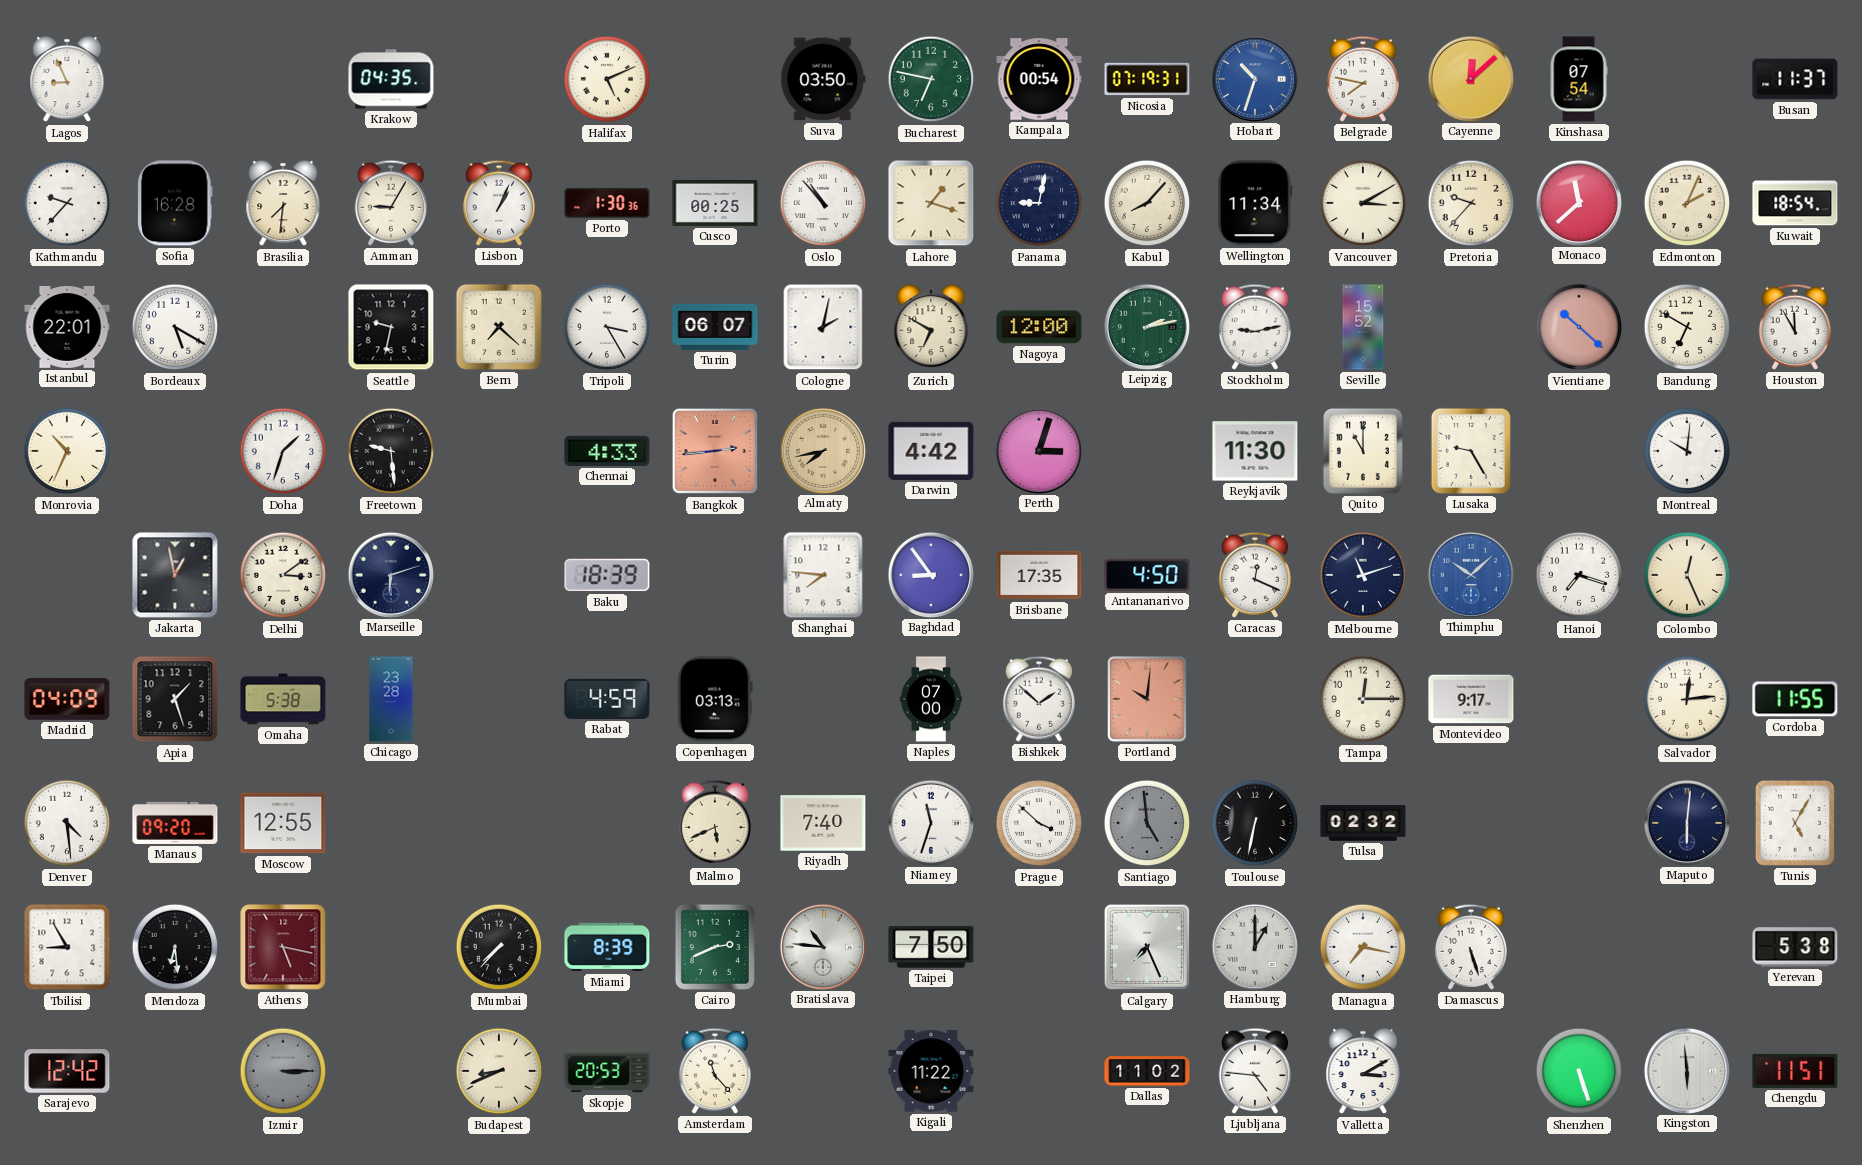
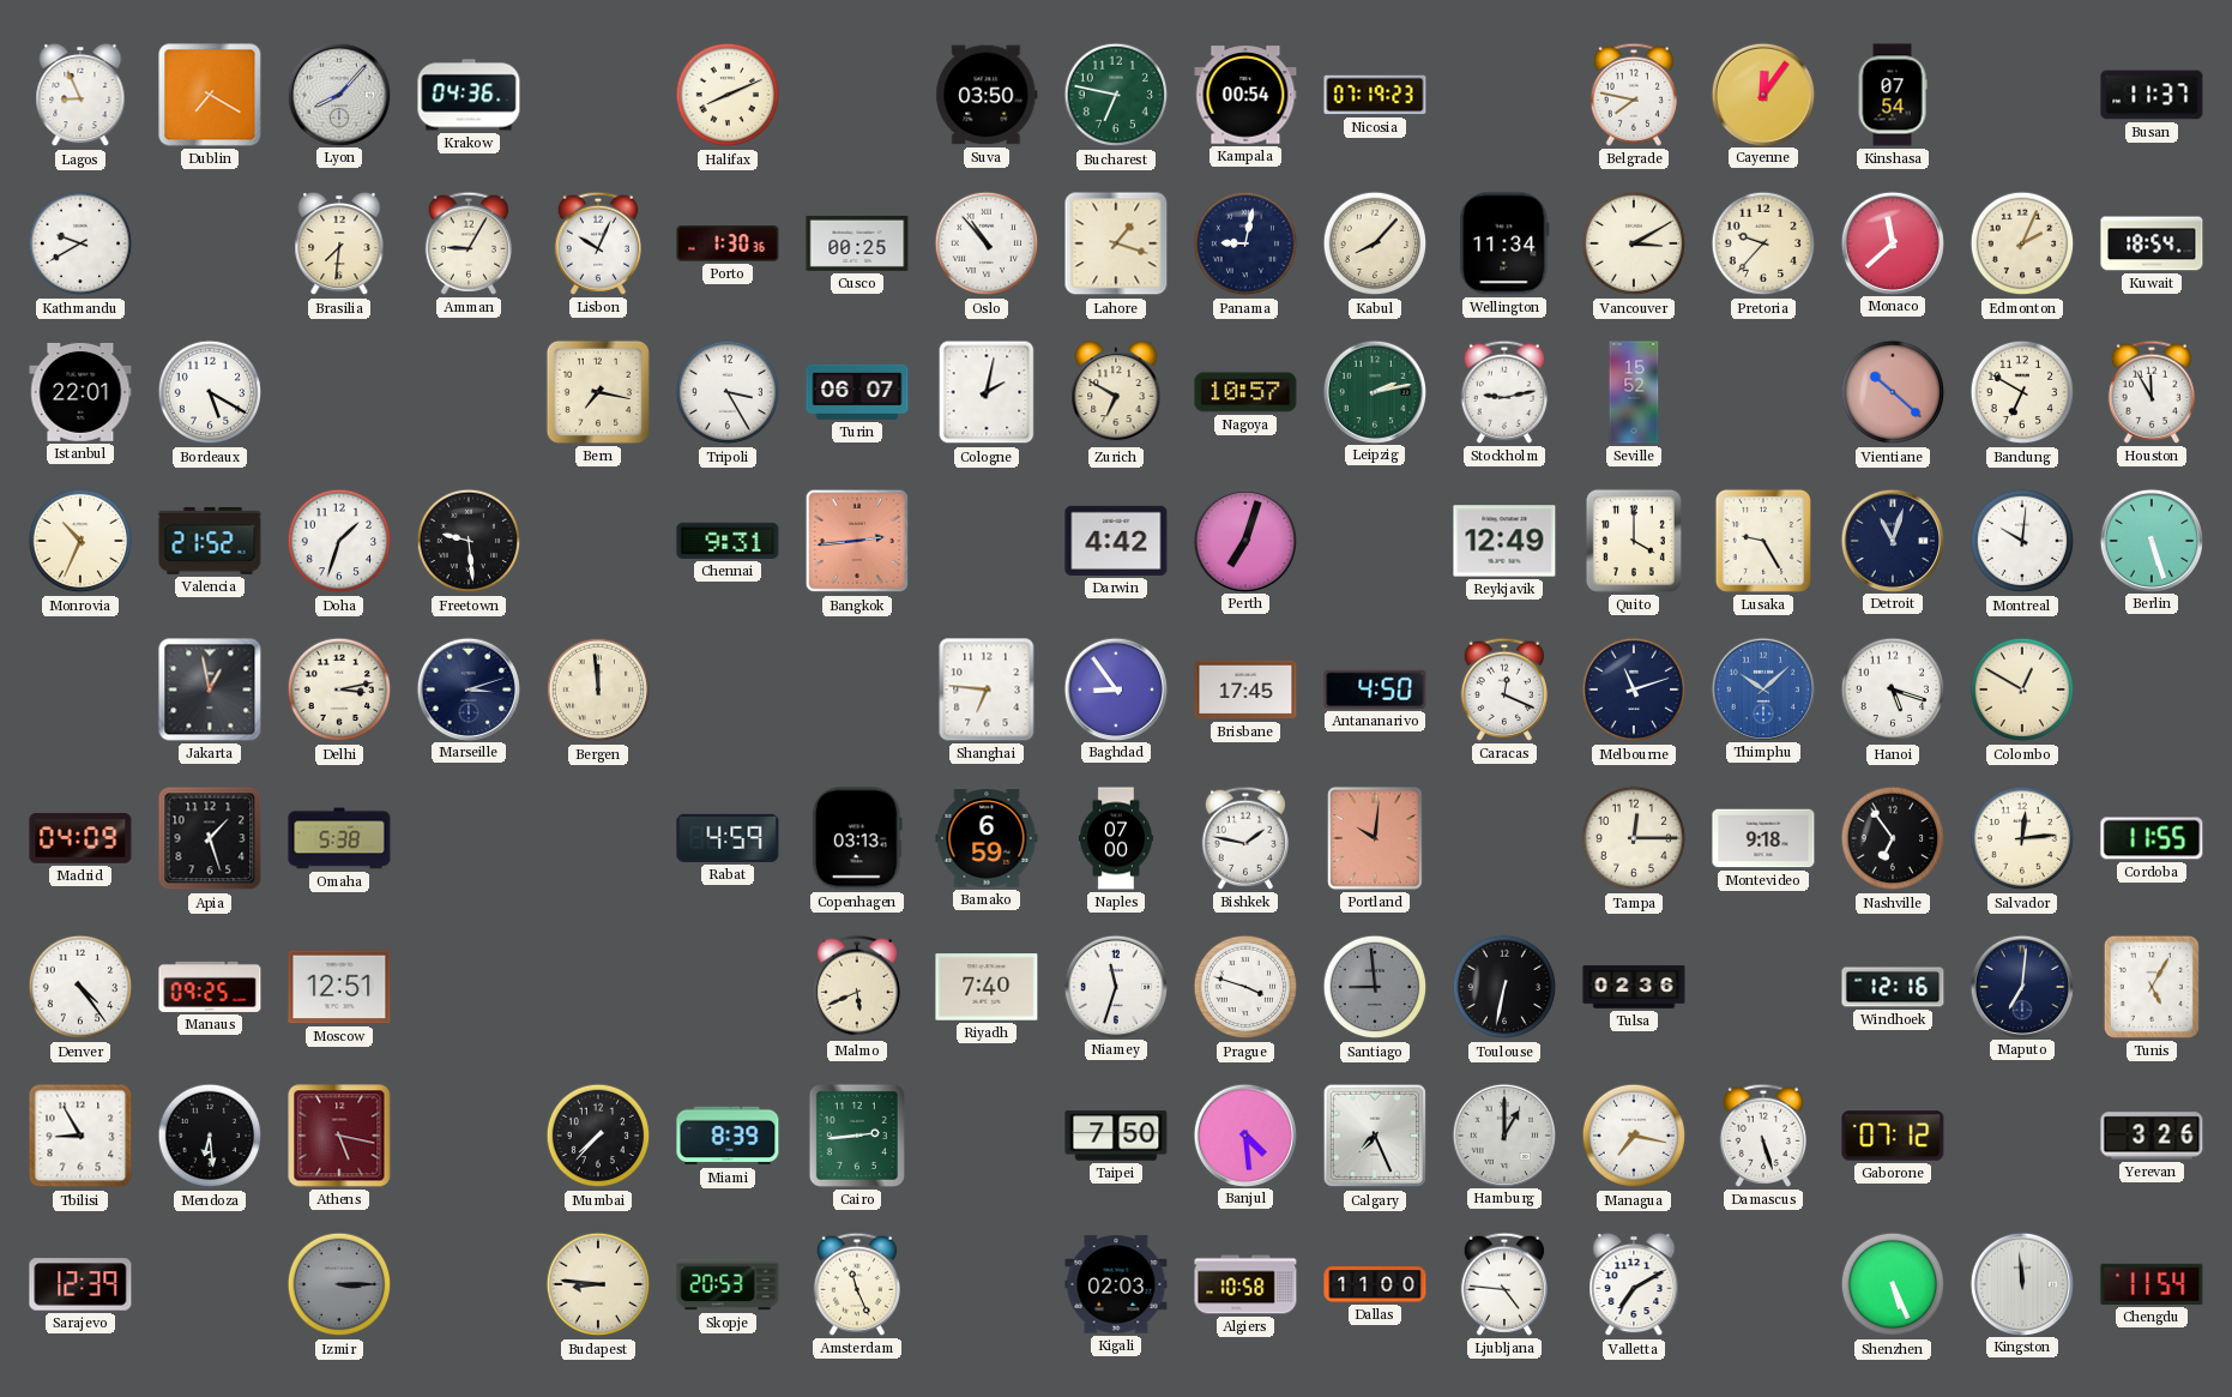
Dublin: none -> 7:20 (210, 95)
Lyon: none -> 8:07 (338, 94)
Krakow: 04:35 -> 04:36 (469, 95)
Halifax: 5:11 -> 8:11 (728, 95)
Nicosia: 07:19:31 -> 07:19:23 (1375, 95)
Hobart: 10:33 -> none (1254, 78)
Cayenne: 12:08 -> 12:06 (1762, 94)
Kathmandu: 9:37 -> 9:40 (80, 243)
Sofia: 16:28 -> none (175, 203)
Lisbon: 1:04 -> 10:04 (598, 243)
Seattle: 9:32 -> none (391, 327)
Bern: 7:22 -> 7:17 (598, 392)
Nagoya: 12:00 -> 10:57 (1245, 392)
Valencia: none -> 21:52 (210, 541)
Chennai: 4:33 -> 9:31 (728, 541)
Almaty: 7:43 -> none (822, 450)
Perth: 3:03 -> 7:03 (1244, 540)
Reykjavik: 11:30 -> 12:49 (1504, 541)
Quito: 11:00 -> 4:00 (1634, 541)
Detroit: none -> 11:03 (1892, 540)
Berlin: none -> 5:27 (2150, 540)
Delhi: 3:09 -> 3:13 (339, 690)
Marseille: 6:12 -> 3:12 (467, 688)
Bergen: none -> 11:59 (598, 690)
Baku: 18:39 -> none (607, 575)
Shanghai: 7:46 -> 6:46 (987, 690)
Brisbane: 17:35 -> 17:45 (1245, 690)
Hanoi: 7:18 -> 5:18 (1893, 690)
Colombo: 12:26 -> 12:50 (2022, 690)
Chicago: 23:28 -> none (391, 699)
Bamako: none -> 6:59 (987, 838)
Bishkek: 1:52 -> 1:47 (1245, 838)
Montevideo: 9:17 -> 9:18 (1763, 838)
Nashville: none -> 6:54 (1893, 838)
Denver: 4:29 -> 4:24 (80, 987)
Manaus: 09:20 -> 09:25 (210, 987)
Moscow: 12:55 -> 12:51 (339, 987)
Prague: 3:52 -> 3:48 (1245, 987)
Santiago: 4:59 -> 8:59 (1375, 987)
Tulsa: 02:32 -> 02:36 (1634, 987)
Windhoek: none -> 12:16 (1893, 987)
Maputo: 6:01 -> 7:01 (2021, 986)
Cairo: 2:41 -> 2:44 (857, 1136)
Bratislava: 10:46 -> none (822, 946)
Banjul: none -> 4:29 (1244, 1134)
Gaborone: none -> 07:12 (1893, 1136)
Yerevan: 5:38 -> 3:26 (2152, 1136)
Sarajevo: 12:42 -> 12:39 (80, 1284)
Budapest: 8:41 -> 8:46 (598, 1284)
Amsterdam: 11:23 -> 11:26 (857, 1284)
Kigali: 11:22 -> 02:03 (1116, 1284)
Algiers: none -> 10:58 (1245, 1284)
Dallas: 11:02 -> 11:00 (1375, 1284)
Valletta: 3:10 -> 7:10 (1634, 1284)
Shenzhen: 5:27 -> 5:26 (1893, 1284)
Kingston: 5:59 -> 11:59 (2021, 1283)
Chengdu: 11:51 -> 11:54 (2152, 1284)
